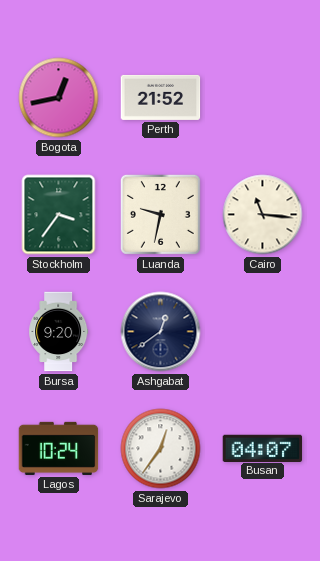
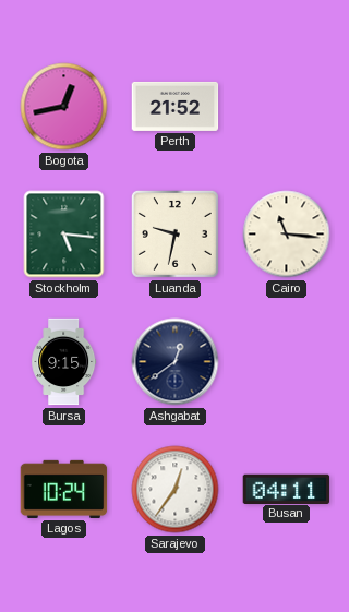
Stockholm: 3:36 -> 5:16 (64, 235)
Bursa: 9:20 -> 9:15 (64, 362)
Busan: 04:07 -> 04:11 (287, 489)
